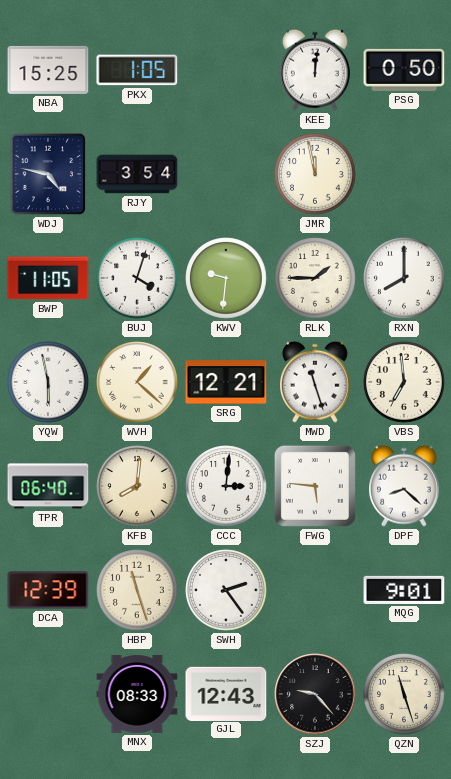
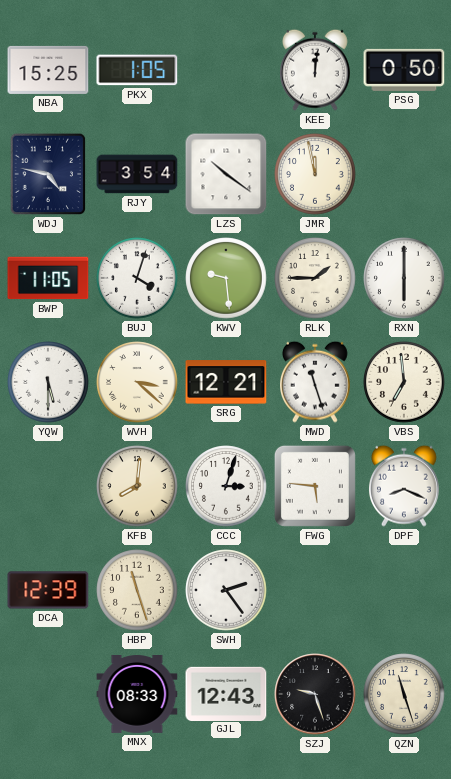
LZS: none -> 10:21 (226, 174)
KWV: 9:31 -> 9:29 (226, 278)
RXN: 8:00 -> 6:00 (404, 278)
YQW: 5:58 -> 5:30 (48, 382)
WVH: 1:22 -> 3:22 (137, 382)
TPR: 06:40 -> none (48, 486)
CCC: 3:01 -> 3:03 (226, 486)
DPF: 8:22 -> 8:19 (405, 486)
MQG: 9:01 -> none (404, 590)
SZJ: 9:23 -> 9:27 (315, 694)
